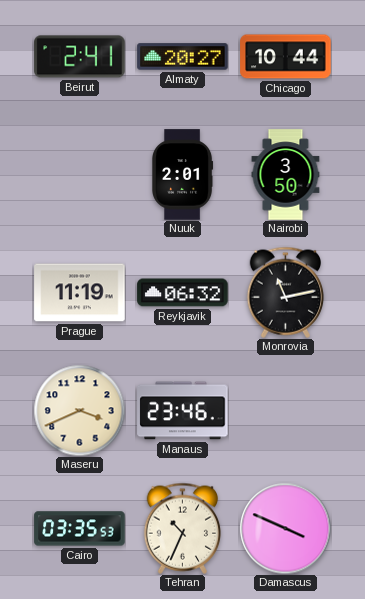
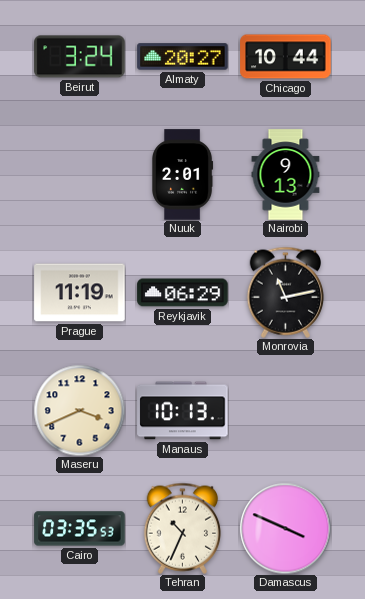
Beirut: 2:41 -> 3:24 (80, 57)
Nairobi: 3:50 -> 9:13 (286, 175)
Reykjavik: 06:32 -> 06:29 (183, 293)
Manaus: 23:46 -> 10:13 (183, 411)
